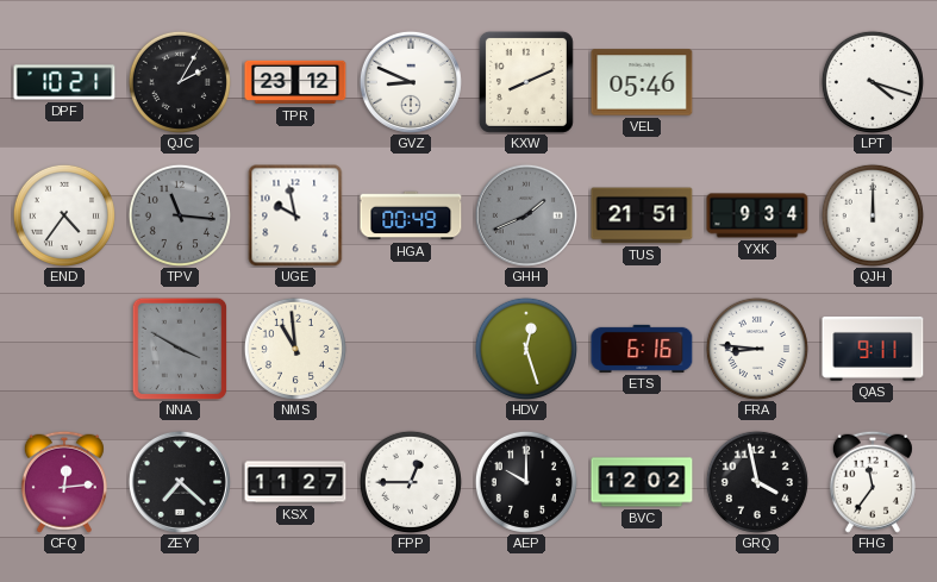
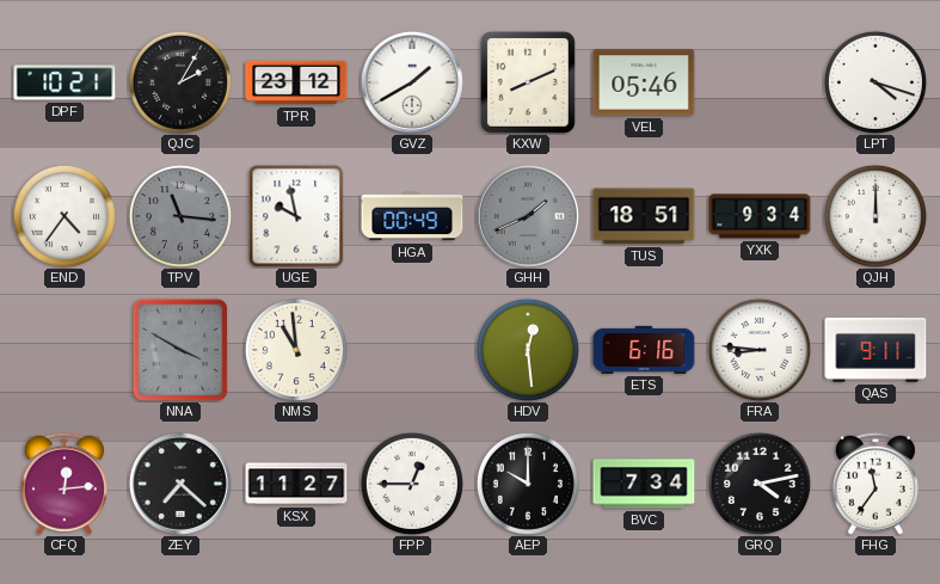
GVZ: 8:49 -> 1:40 (412, 82)
TUS: 21:51 -> 18:51 (644, 216)
HDV: 12:27 -> 12:29 (528, 350)
BVC: 12:02 -> 7:34 (644, 484)
GRQ: 3:58 -> 4:13 (760, 484)
